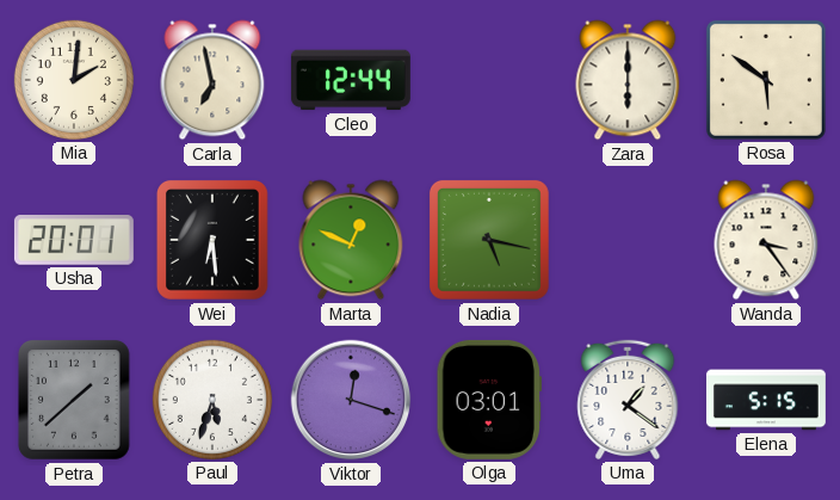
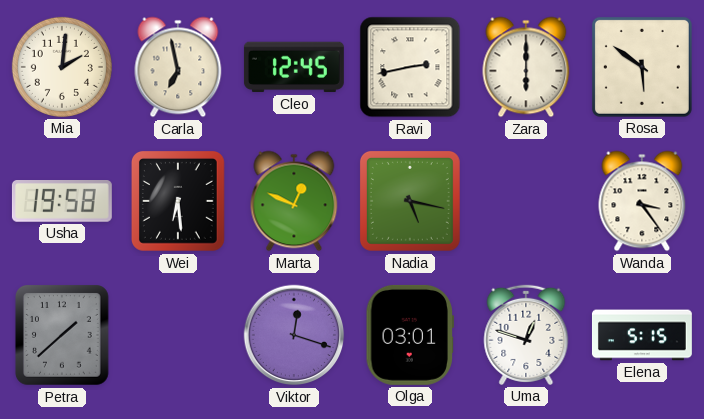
Cleo: 12:44 -> 12:45 (294, 67)
Ravi: none -> 2:43 (410, 67)
Usha: 20:01 -> 19:58 (62, 202)
Paul: 5:33 -> none (212, 400)
Uma: 1:21 -> 12:48 (526, 335)
